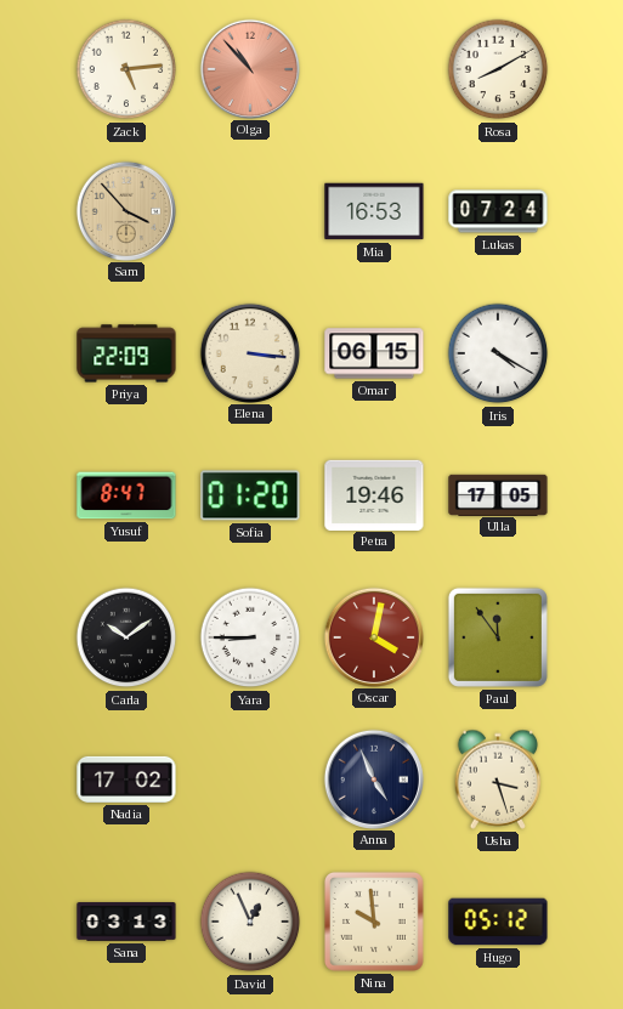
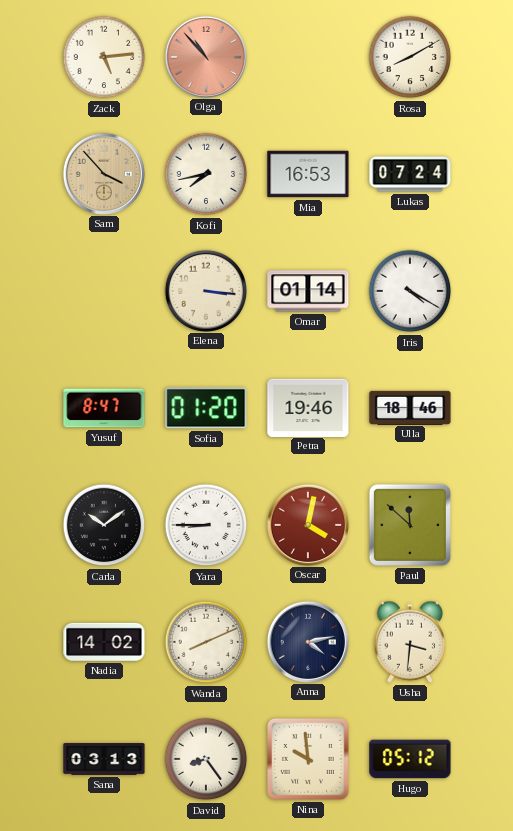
Kofi: none -> 7:43 (206, 174)
Priya: 22:09 -> none (126, 353)
Omar: 06:15 -> 01:14 (308, 291)
Ulla: 17:05 -> 18:46 (410, 407)
Paul: 11:54 -> 11:52 (410, 525)
Nadia: 17:02 -> 14:02 (104, 642)
Wanda: none -> 8:11 (206, 642)
Anna: 4:56 -> 4:13 (307, 641)
Usha: 3:27 -> 3:31 (410, 642)
David: 12:56 -> 8:24 (206, 759)
